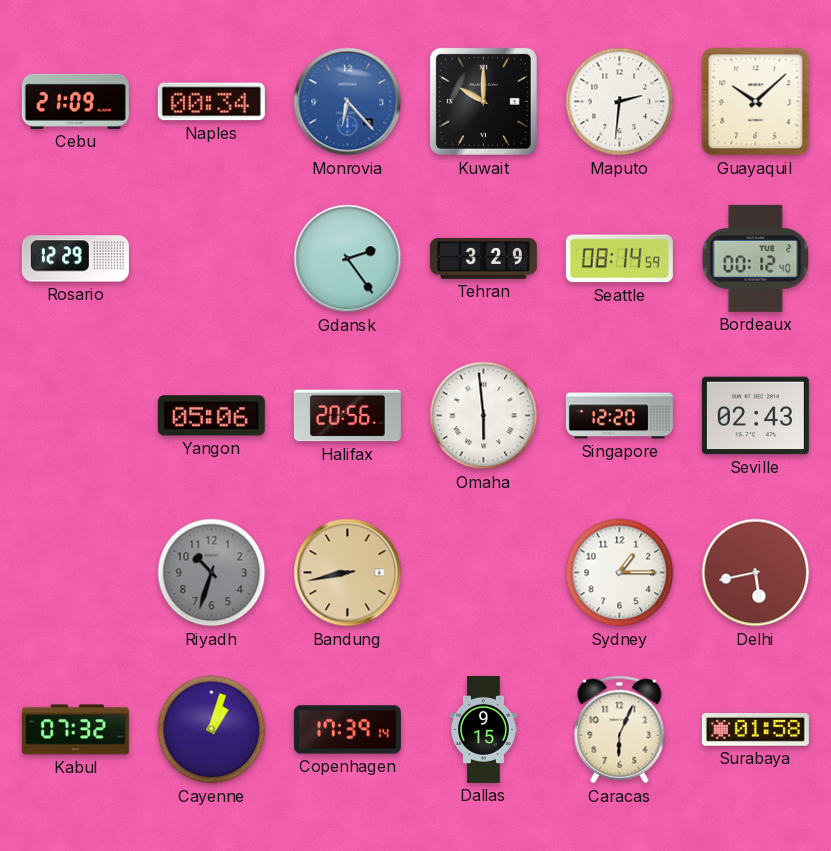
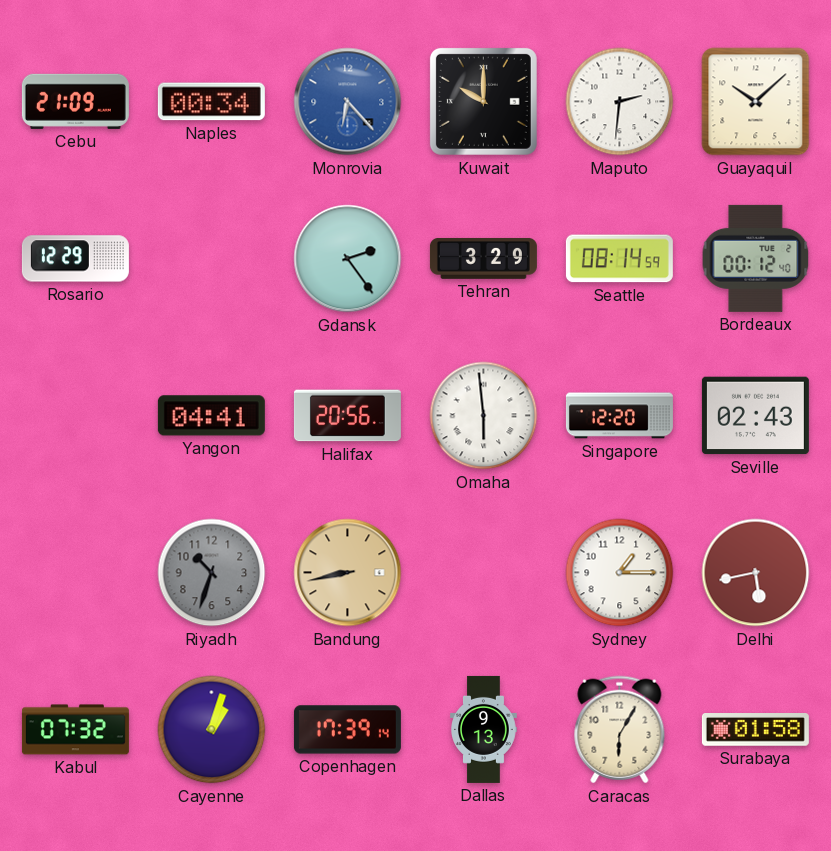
Yangon: 05:06 -> 04:41 (211, 416)
Dallas: 9:15 -> 9:13 (484, 729)
Caracas: 6:04 -> 6:05 (620, 730)
